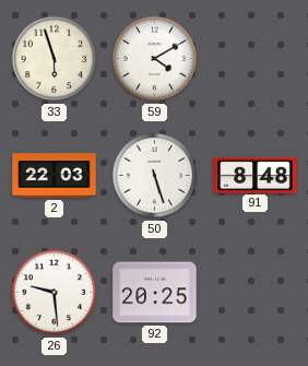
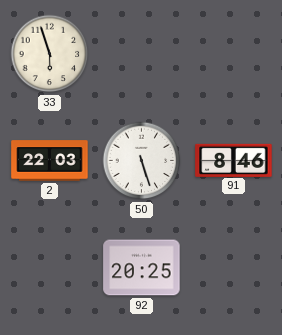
59: 4:10 -> none (155, 59)
91: 8:48 -> 8:46 (234, 160)
26: 9:29 -> none (55, 293)
